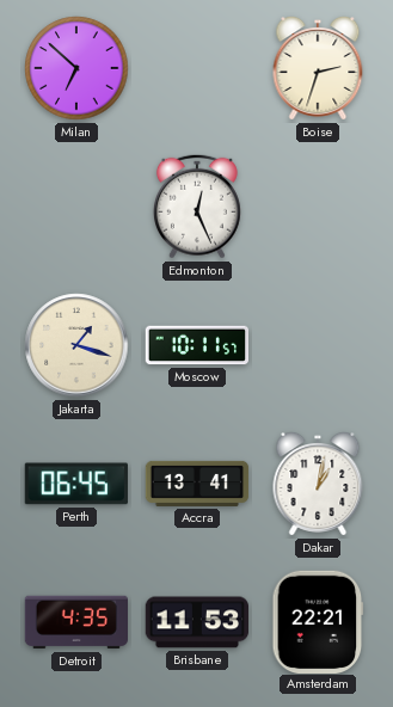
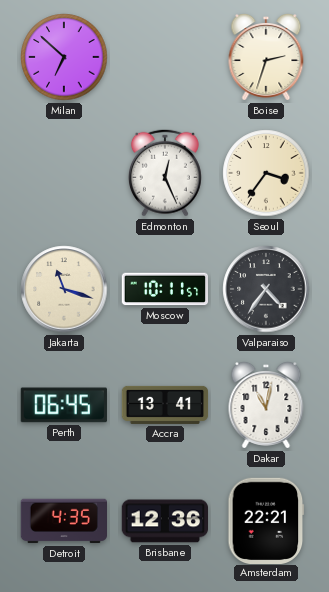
Seoul: none -> 3:36 (266, 173)
Jakarta: 1:18 -> 11:18 (64, 289)
Valparaiso: none -> 4:36 (266, 289)
Dakar: 1:02 -> 11:02 (266, 406)
Brisbane: 11:53 -> 12:36 (164, 521)
